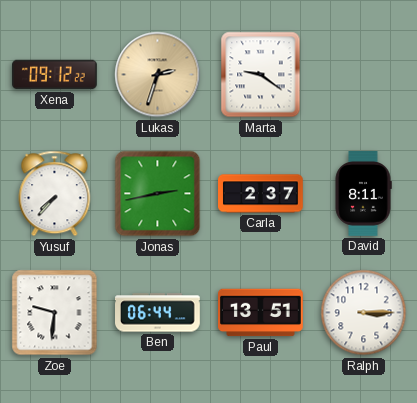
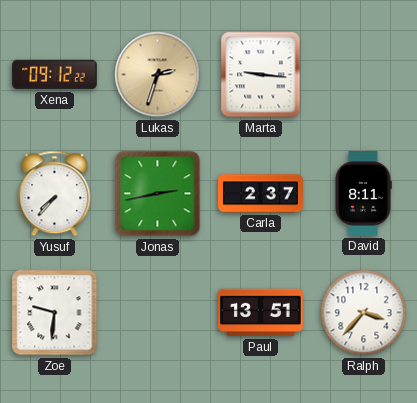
Marta: 9:21 -> 9:16 (261, 75)
Ben: 06:44 -> none (158, 313)
Ralph: 3:15 -> 3:37 (364, 313)
